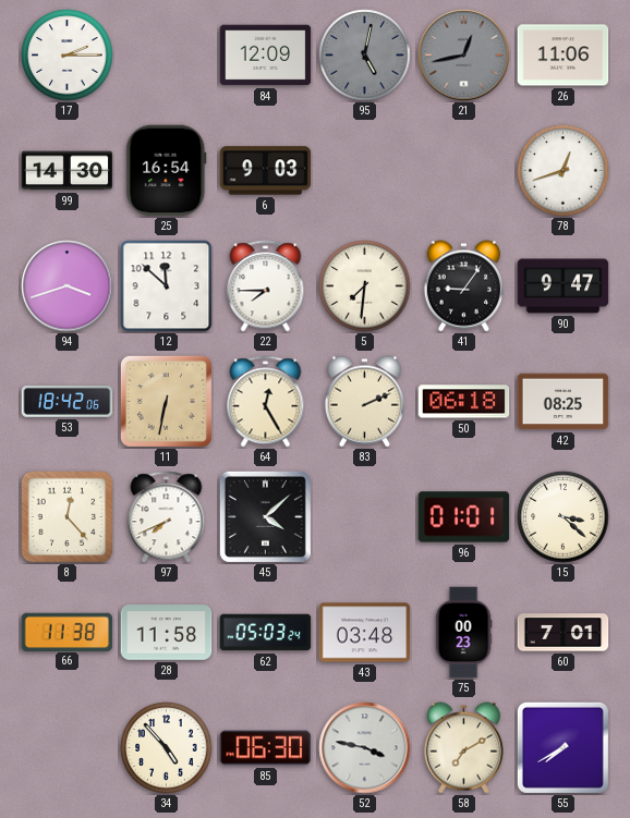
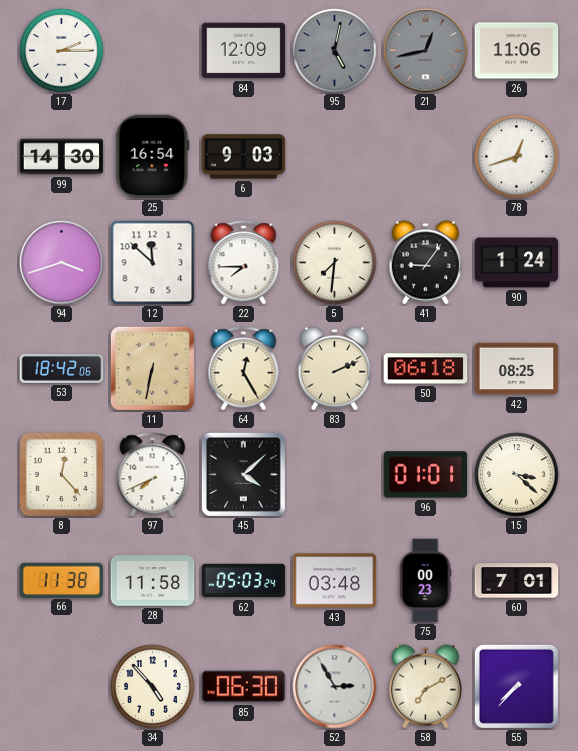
90: 9:47 -> 1:24 (517, 263)
52: 3:47 -> 2:55 (335, 687)
55: 7:40 -> 7:37 (516, 686)
